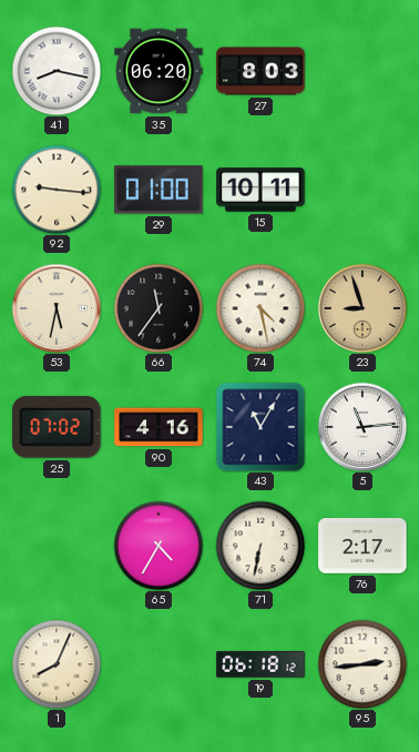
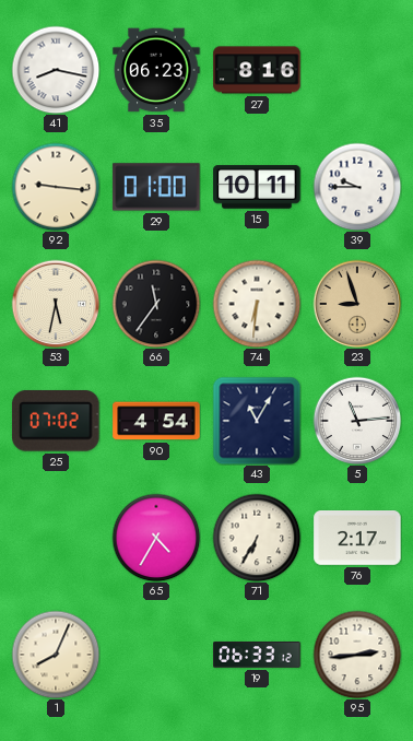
35: 06:20 -> 06:23 (156, 70)
27: 8:03 -> 8:16 (257, 70)
39: none -> 9:45 (357, 187)
74: 4:28 -> 6:31 (257, 304)
90: 4:16 -> 4:54 (156, 421)
71: 6:32 -> 6:35 (257, 538)
19: 06:18 -> 06:33 (257, 655)
